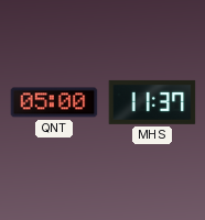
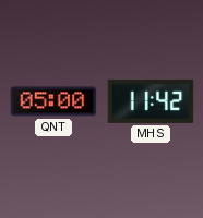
MHS: 11:37 -> 11:42 (151, 101)
